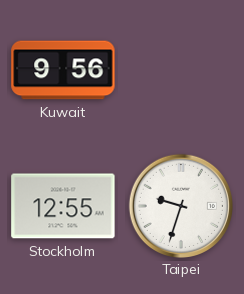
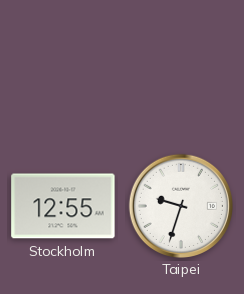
Kuwait: 9:56 -> none (63, 70)
